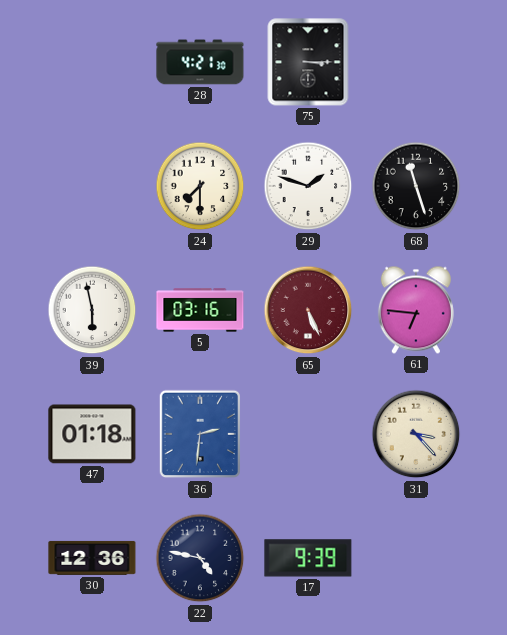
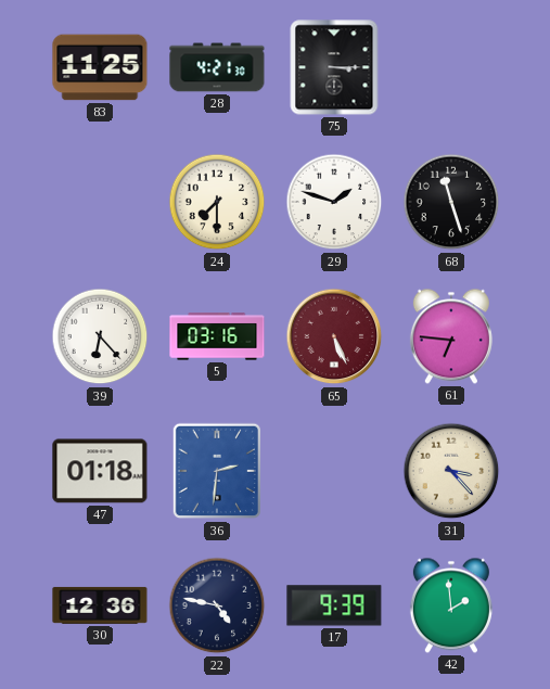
83: none -> 11:25 (100, 67)
39: 5:58 -> 6:23 (100, 336)
42: none -> 1:59 (451, 605)
